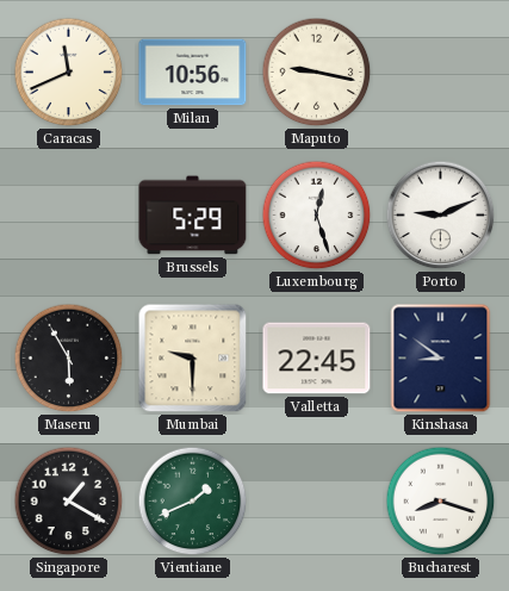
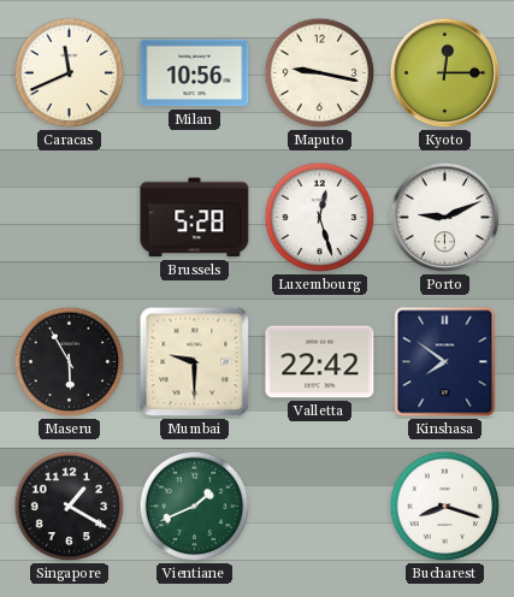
Kyoto: none -> 12:15 (445, 73)
Brussels: 5:29 -> 5:28 (195, 218)
Valletta: 22:45 -> 22:42 (320, 362)
Kinshasa: 8:51 -> 7:51 (445, 362)
